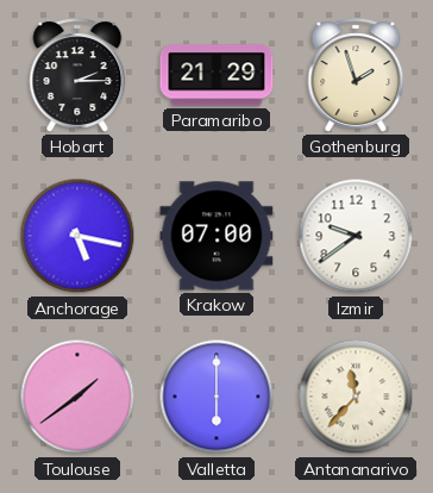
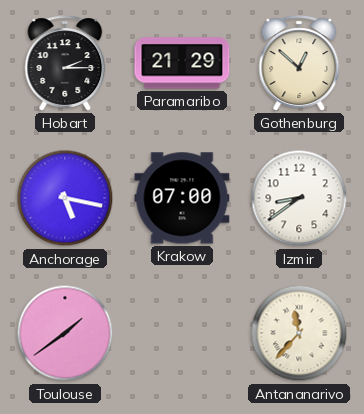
Gothenburg: 1:57 -> 12:52 (299, 63)
Izmir: 9:39 -> 8:39 (299, 198)
Valletta: 6:00 -> none (216, 397)
